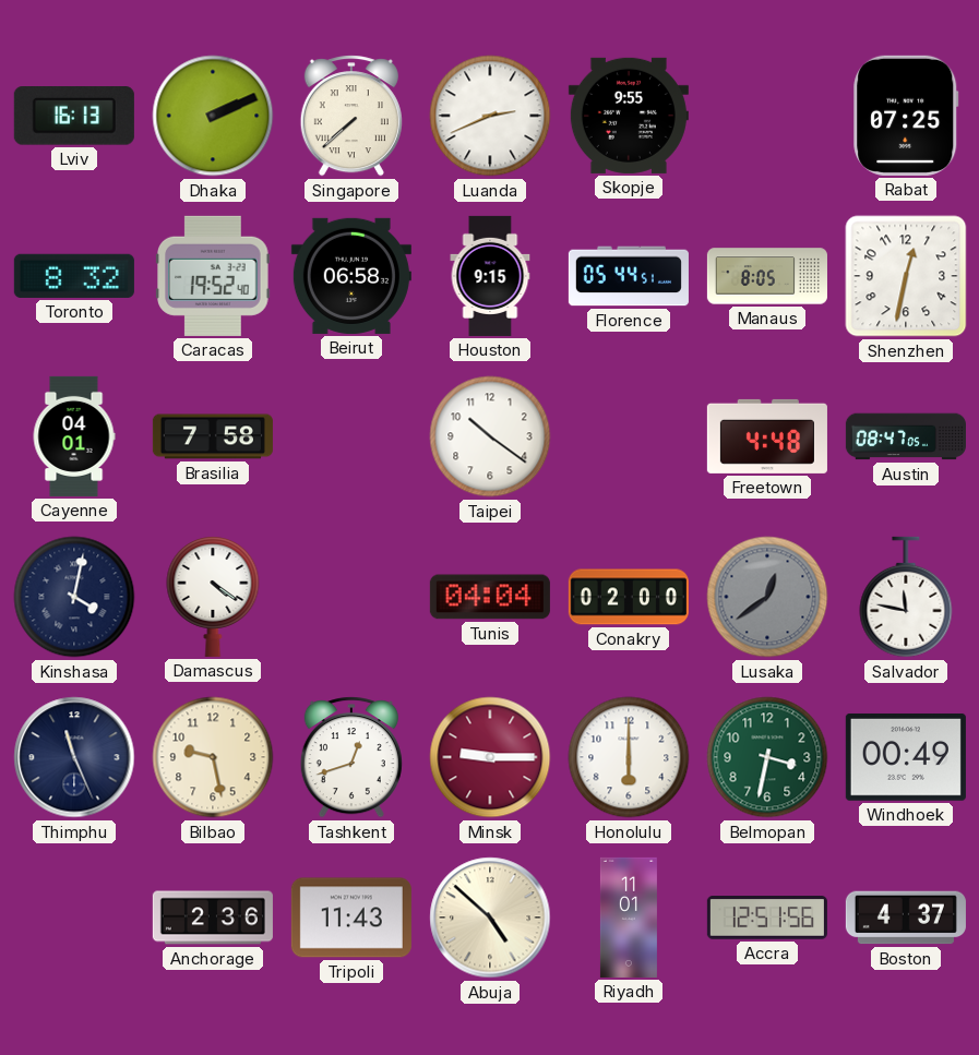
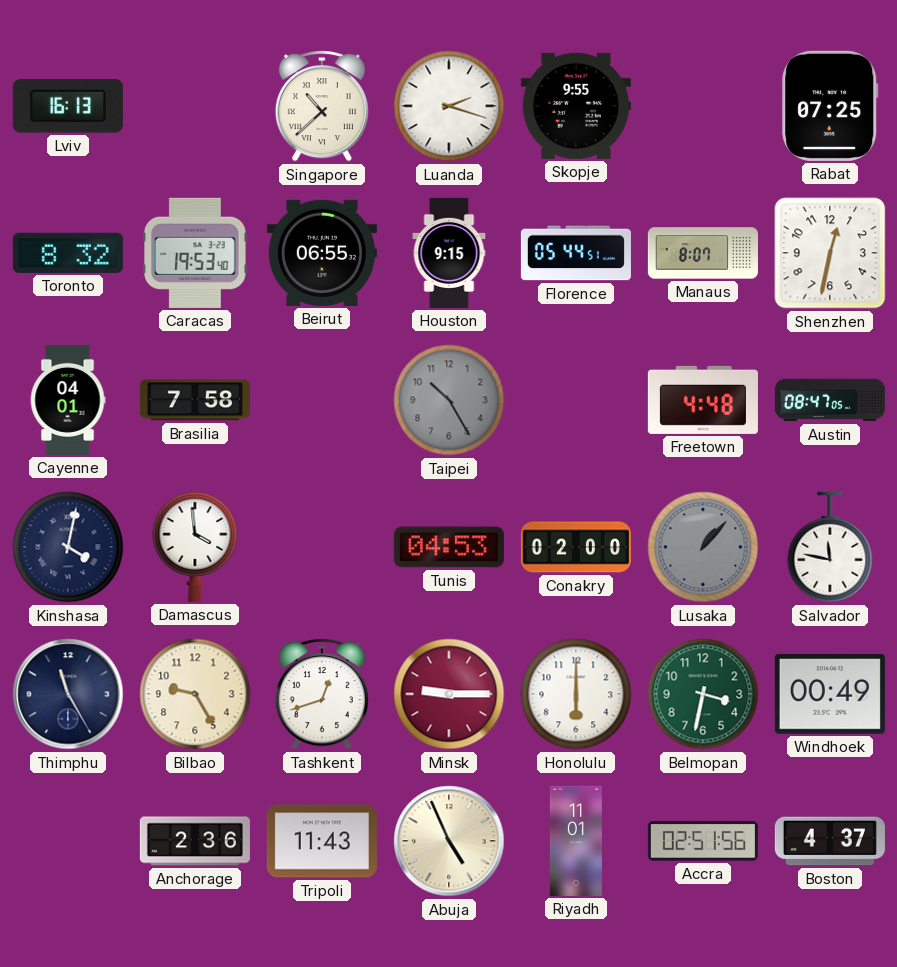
Dhaka: 2:11 -> none (213, 116)
Singapore: 7:38 -> 10:38 (322, 106)
Luanda: 2:41 -> 2:18 (449, 106)
Caracas: 19:52 -> 19:53 (195, 253)
Beirut: 06:58 -> 06:55 (322, 253)
Manaus: 8:05 -> 8:07 (703, 253)
Taipei: 10:21 -> 10:25 (449, 400)
Taipei dial: white -> grey (449, 400)
Damascus: 4:21 -> 3:59 (195, 547)
Tunis: 04:04 -> 04:53 (449, 547)
Lusaka: 12:39 -> 1:07 (703, 547)
Thimphu: 11:26 -> 11:25 (68, 694)
Bilbao: 9:28 -> 9:25 (195, 694)
Abuja: 4:52 -> 4:56 (449, 841)
Accra: 12:51 -> 02:51 (703, 841)
